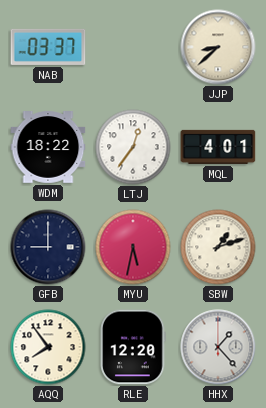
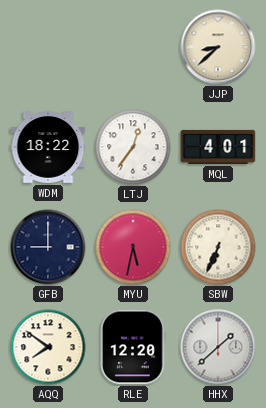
NAB: 03:37 -> none (48, 47)
SBW: 1:12 -> 6:34 (218, 247)
AQQ: 7:54 -> 7:51 (48, 347)
HHX: 1:23 -> 1:38 (218, 347)
